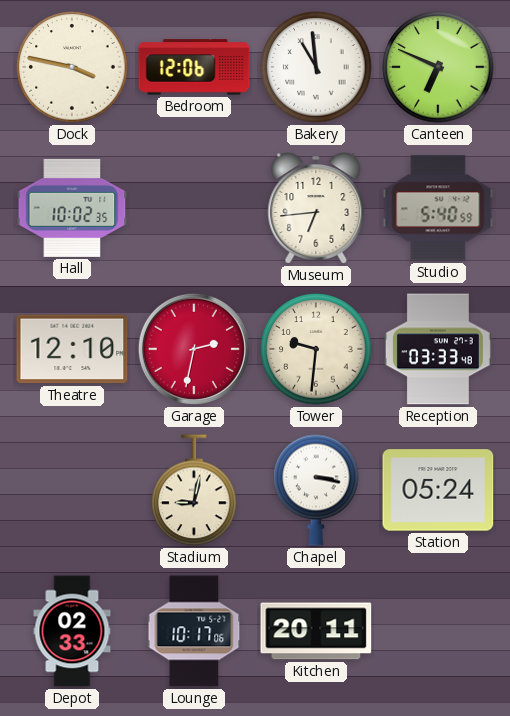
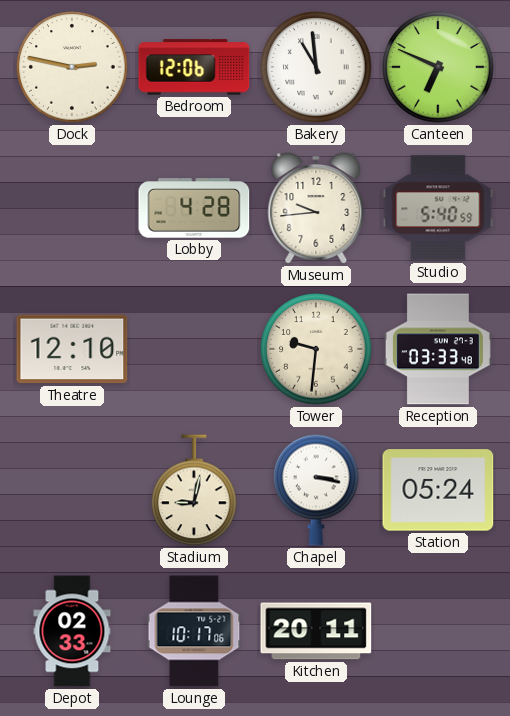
Dock: 3:47 -> 2:47 (72, 67)
Hall: 10:02 -> none (72, 208)
Lobby: none -> 4:28 (194, 208)
Museum: 6:44 -> 9:44 (316, 209)
Garage: 2:32 -> none (194, 349)
